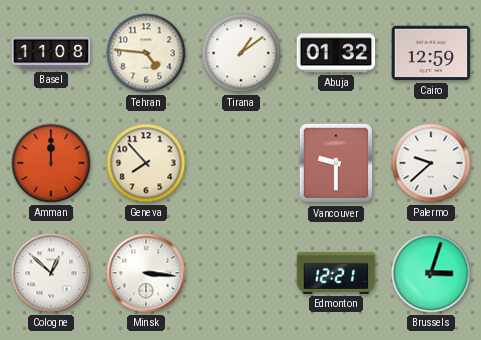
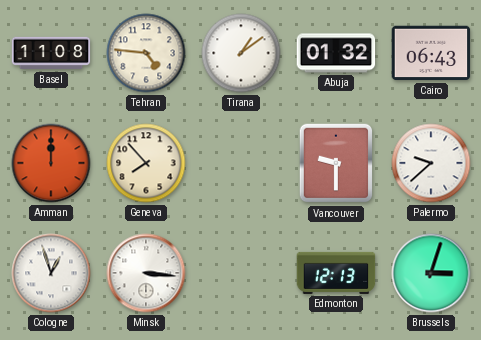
Cairo: 12:59 -> 06:43 (431, 53)
Cologne: 12:52 -> 12:57 (51, 273)
Edmonton: 12:21 -> 12:13 (336, 273)
